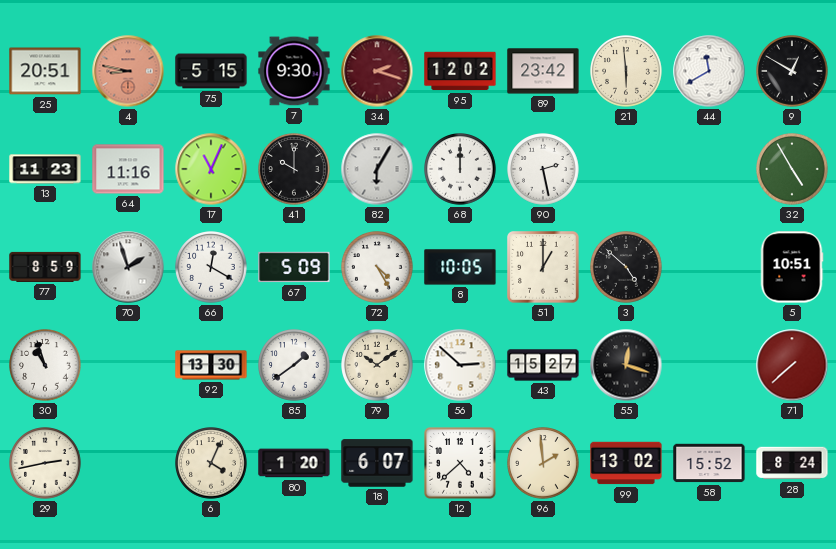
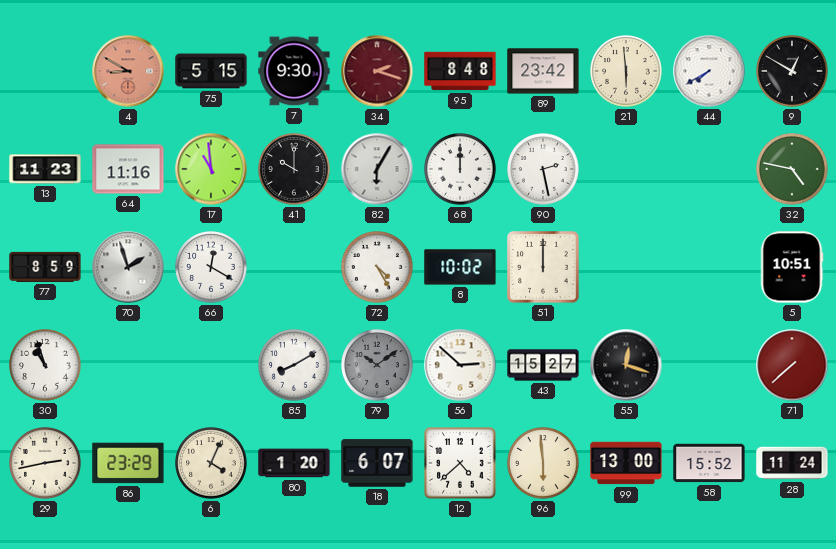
25: 20:51 -> none (45, 71)
4: 8:47 -> 8:50 (128, 71)
95: 12:02 -> 8:48 (460, 71)
44: 11:40 -> 7:40 (709, 71)
17: 11:04 -> 10:59 (211, 169)
32: 4:55 -> 4:47 (792, 169)
67: 5:09 -> none (294, 267)
8: 10:05 -> 10:02 (460, 267)
51: 1:00 -> 12:00 (543, 267)
3: 4:52 -> none (626, 267)
92: 13:30 -> none (211, 365)
85: 1:39 -> 8:10 (294, 365)
79 dial: cream -> grey (377, 365)
86: none -> 23:29 (128, 463)
96: 1:59 -> 5:59 (543, 463)
99: 13:02 -> 13:00 (626, 463)
28: 8:24 -> 11:24 (792, 463)
